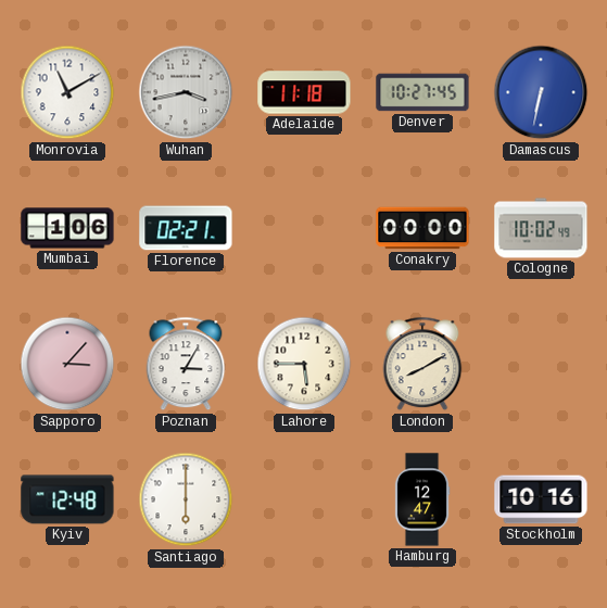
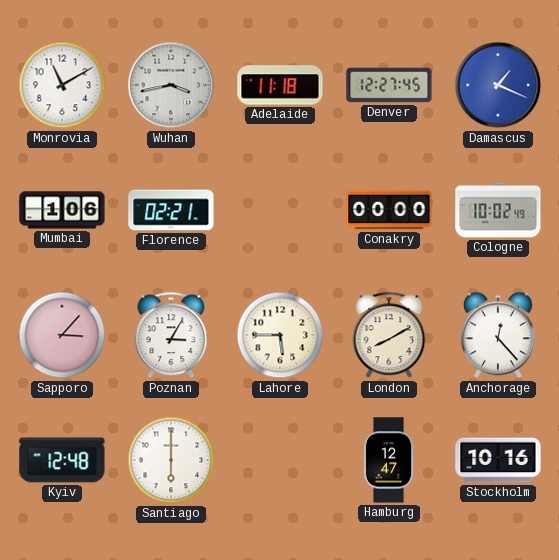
Denver: 10:27 -> 12:27 (389, 85)
Damascus: 6:32 -> 1:19 (498, 85)
Anchorage: none -> 12:23 (499, 335)
